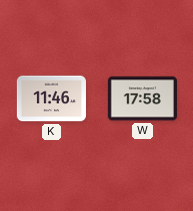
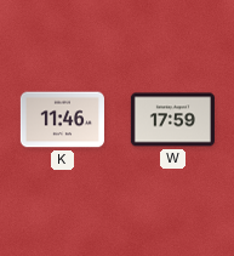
W: 17:58 -> 17:59 (172, 120)
